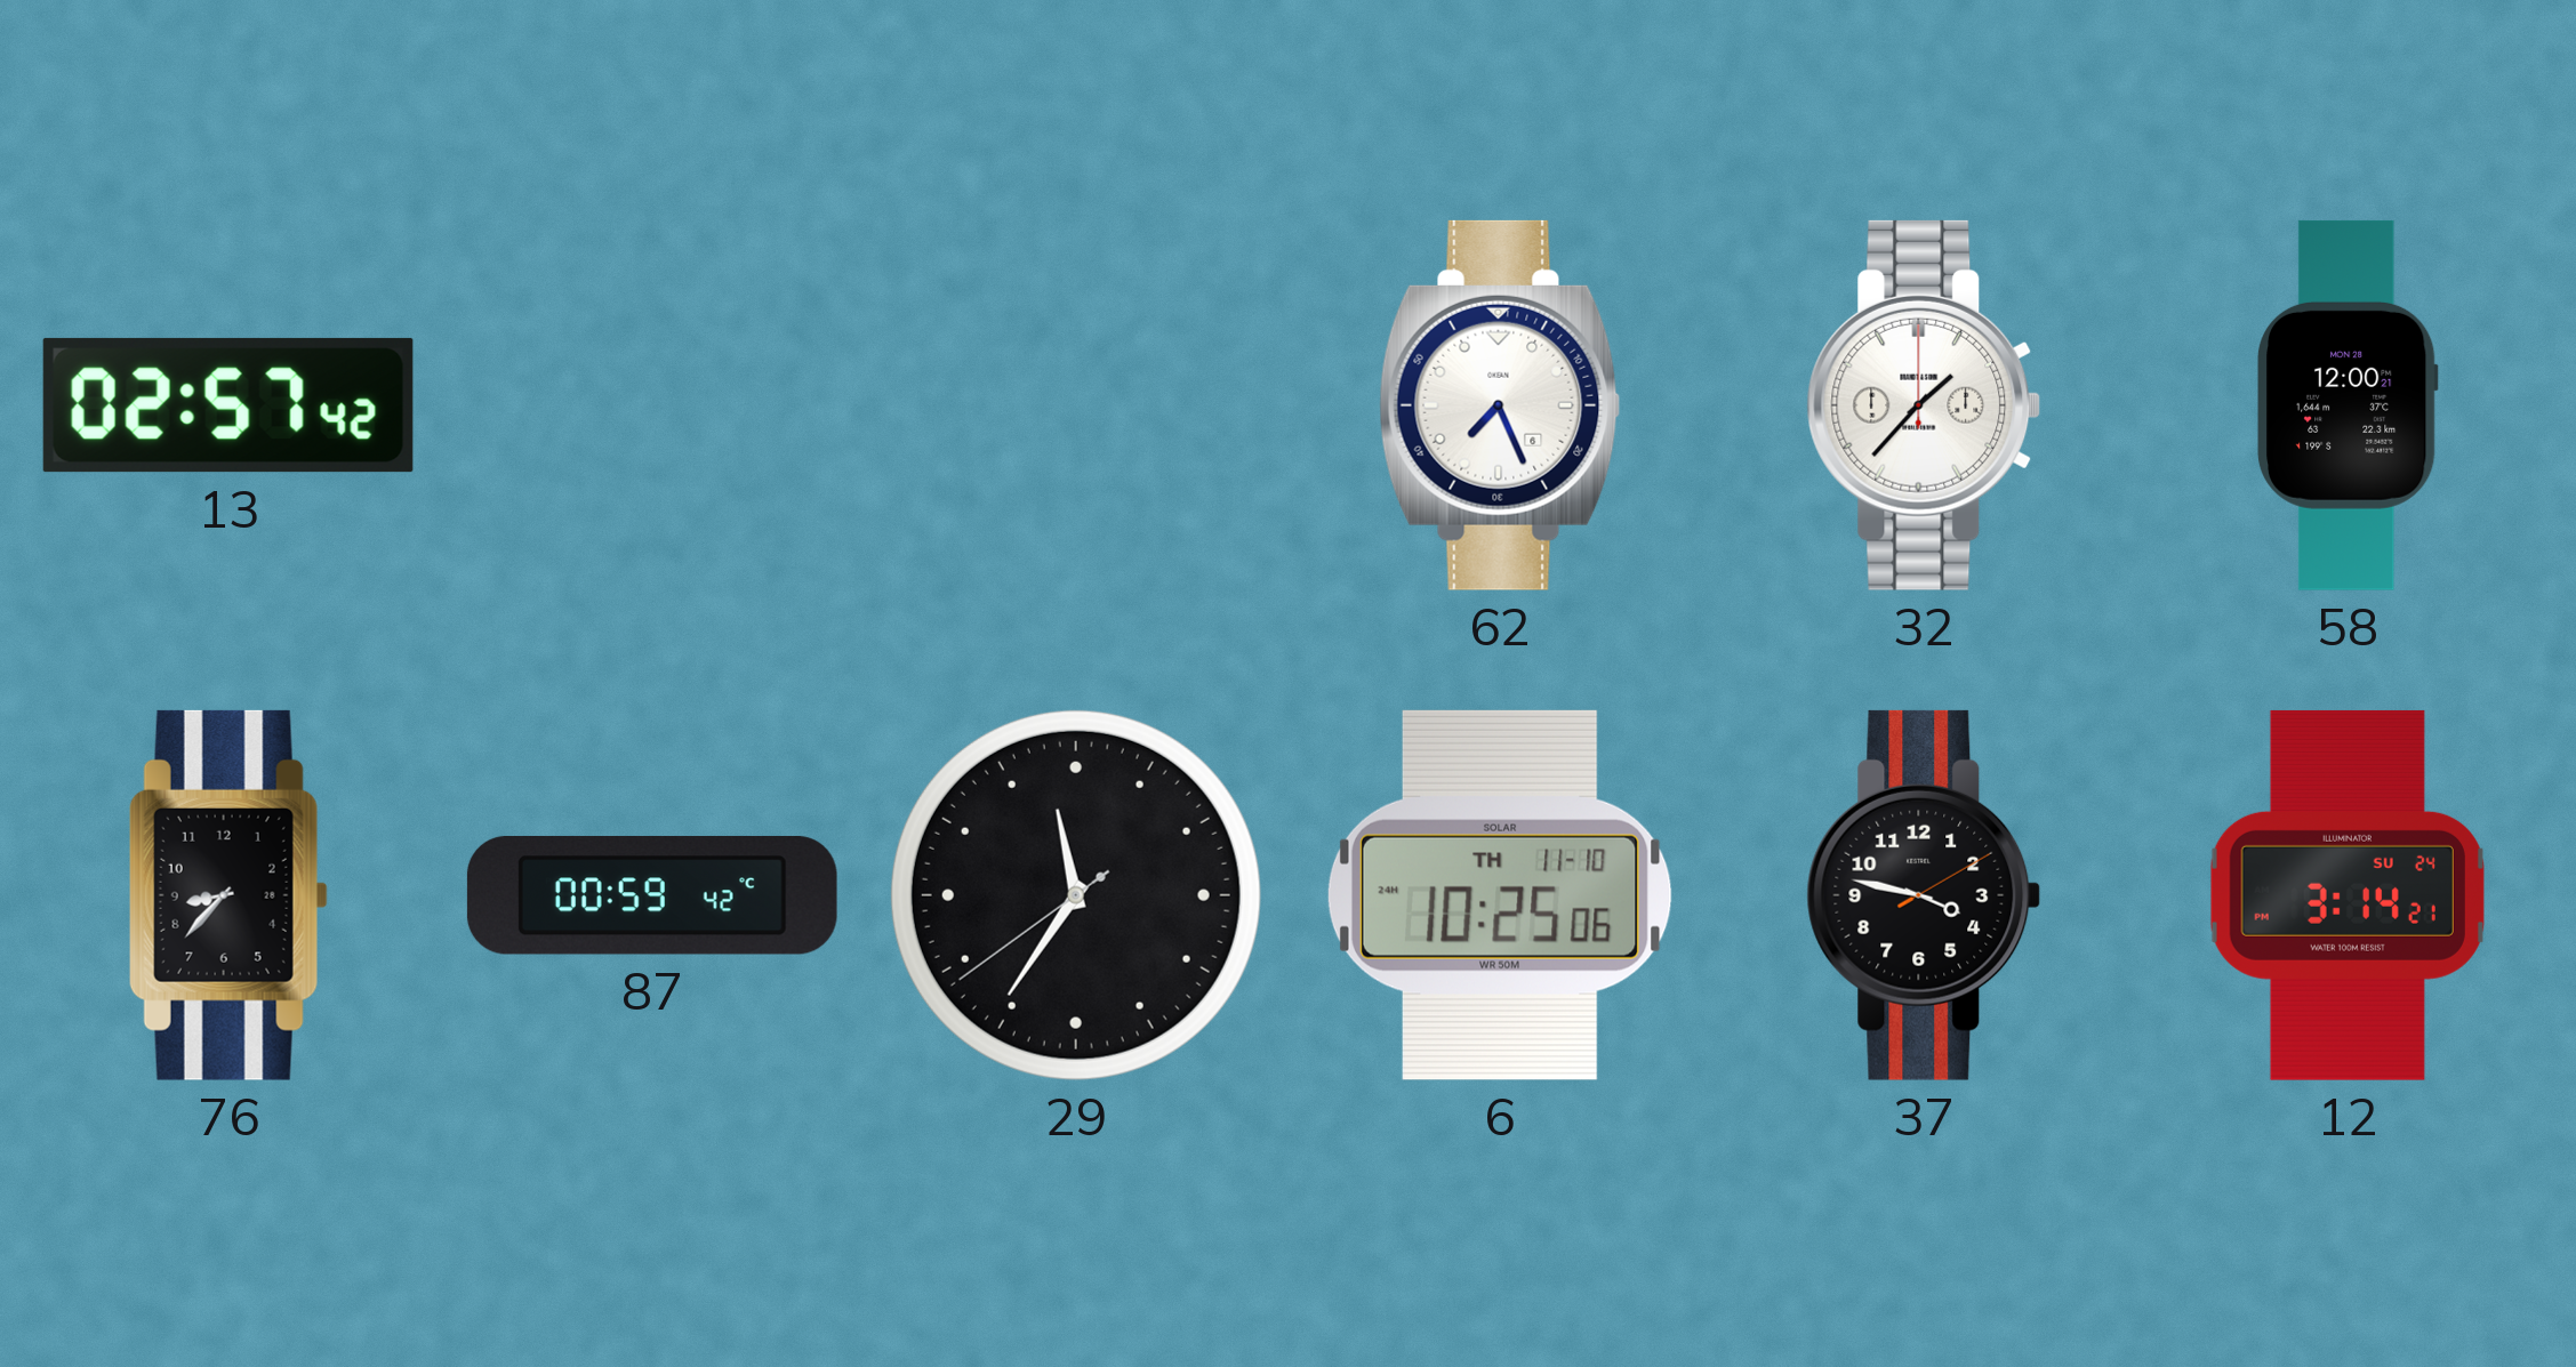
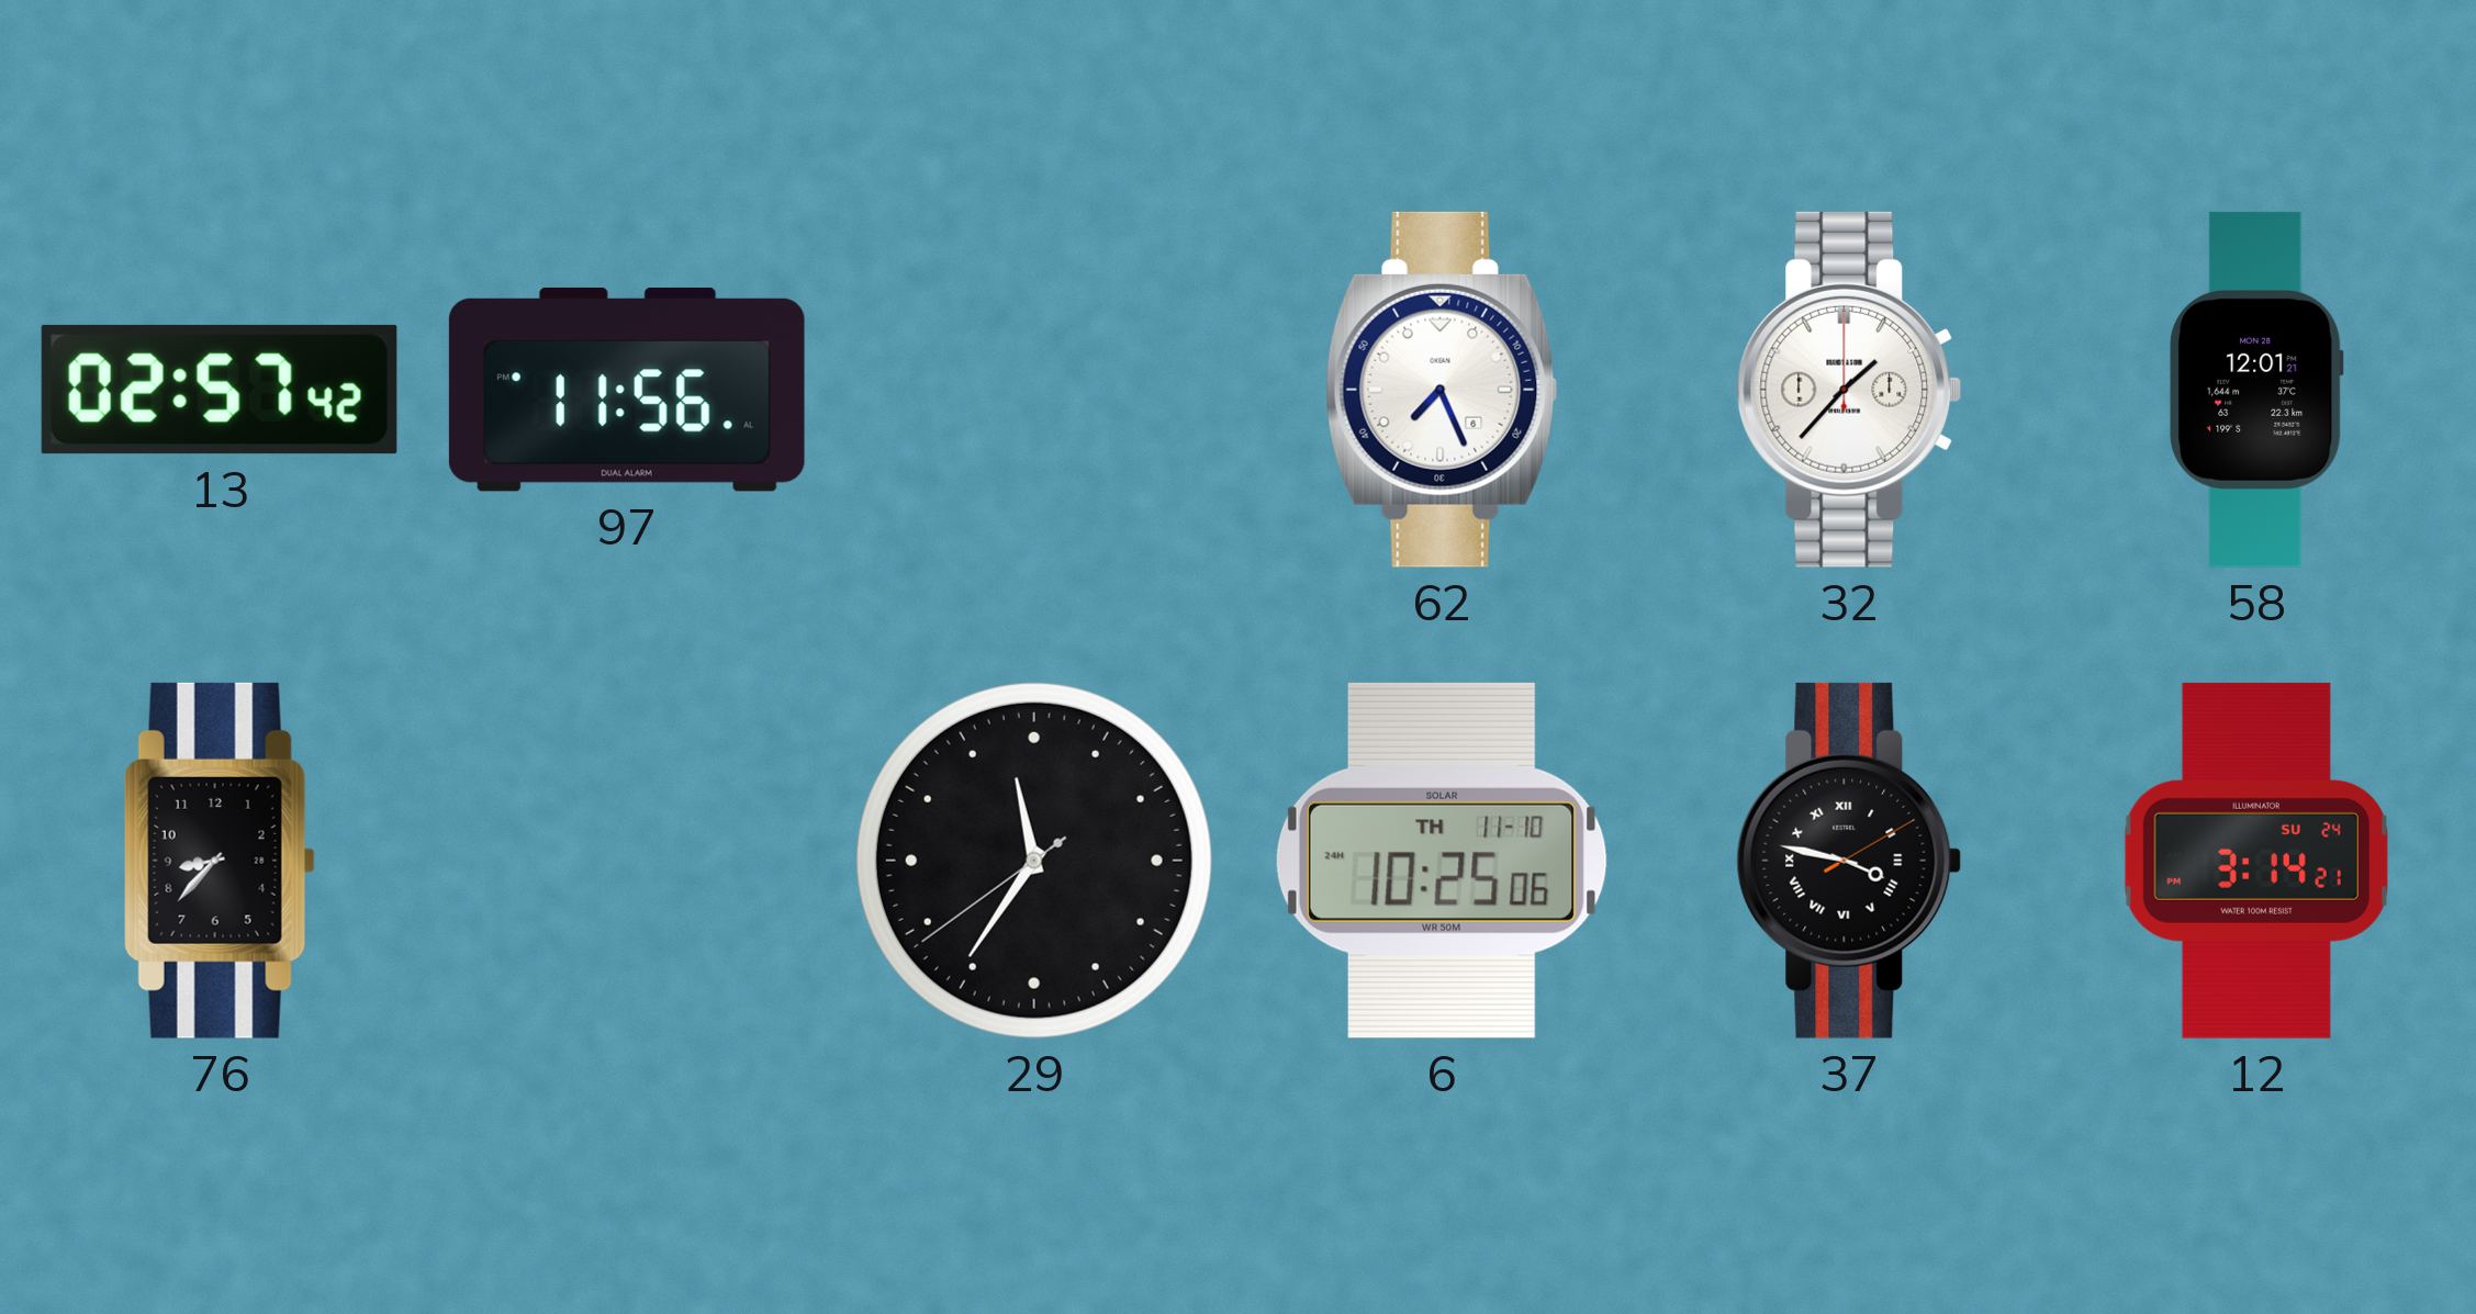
97: none -> 11:56 (627, 390)
58: 12:00 -> 12:01 (2256, 390)
87: 00:59 -> none (652, 895)
37 numerals: Arabic -> Roman (1849, 861)
